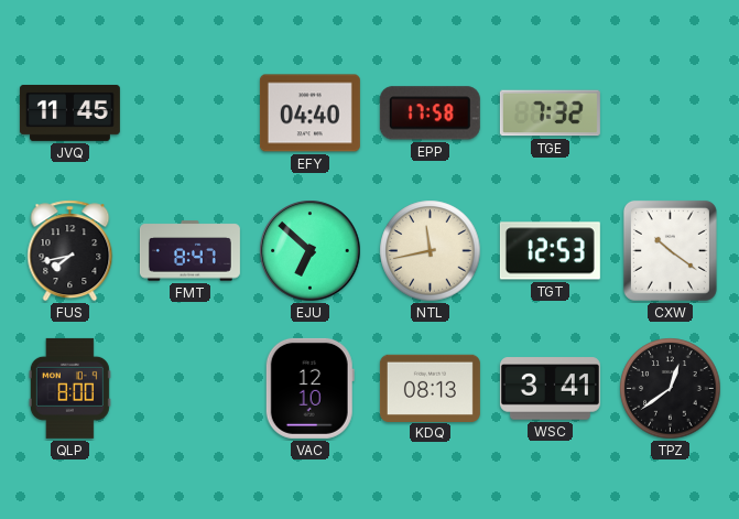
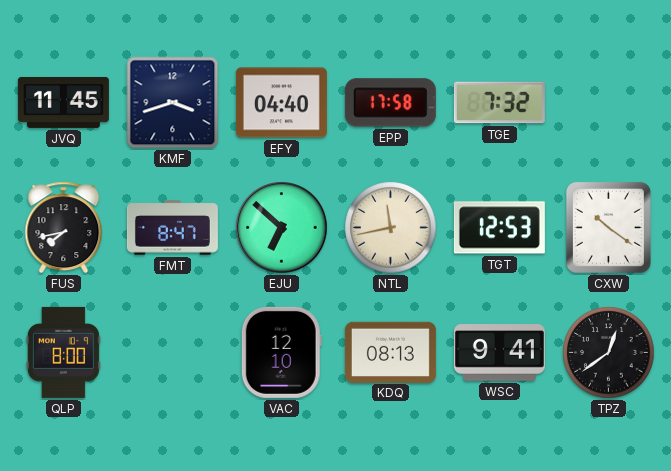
KMF: none -> 3:42 (173, 103)
WSC: 3:41 -> 9:41 (499, 353)
